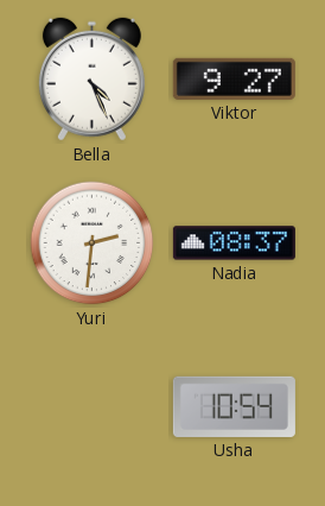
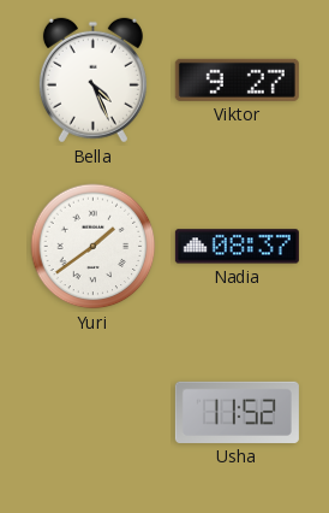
Yuri: 2:31 -> 1:39 (94, 247)
Usha: 10:54 -> 11:52 (237, 412)
